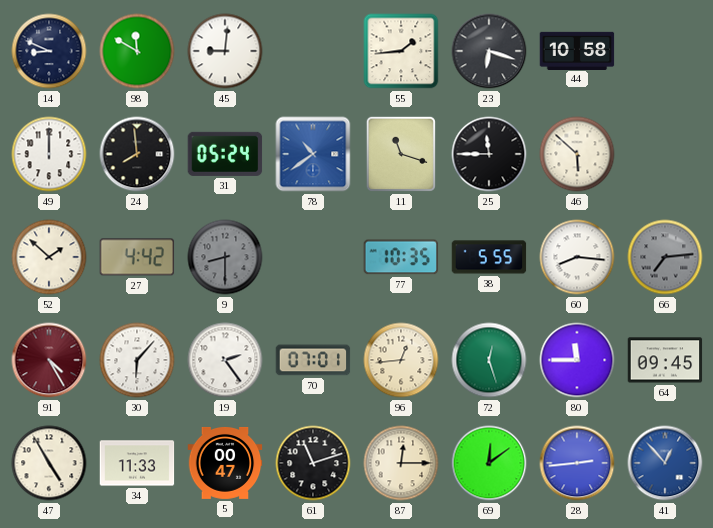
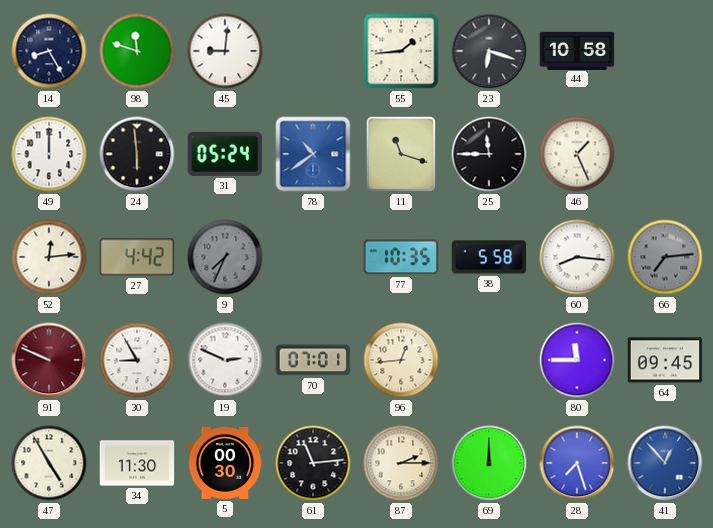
14: 8:49 -> 8:25 (49, 51)
98: 11:50 -> 11:48 (137, 51)
24: 7:59 -> 5:59 (137, 154)
46: 5:52 -> 1:26 (577, 154)
52: 1:52 -> 12:14 (49, 257)
9: 8:30 -> 7:34 (225, 257)
38: 5:55 -> 5:58 (489, 257)
91: 4:25 -> 9:49 (49, 360)
30: 6:07 -> 8:55 (137, 360)
19: 2:24 -> 2:49 (225, 360)
72: 12:27 -> none (489, 360)
34: 11:33 -> 11:30 (137, 463)
5: 00:47 -> 00:30 (225, 463)
61: 11:12 -> 11:14 (313, 463)
87: 12:15 -> 2:15 (401, 463)
69: 12:09 -> 12:00 (489, 463)
28: 2:44 -> 7:27 (577, 463)
